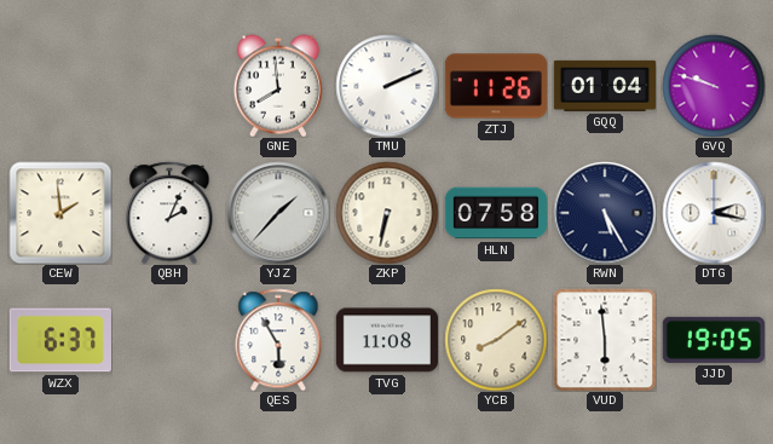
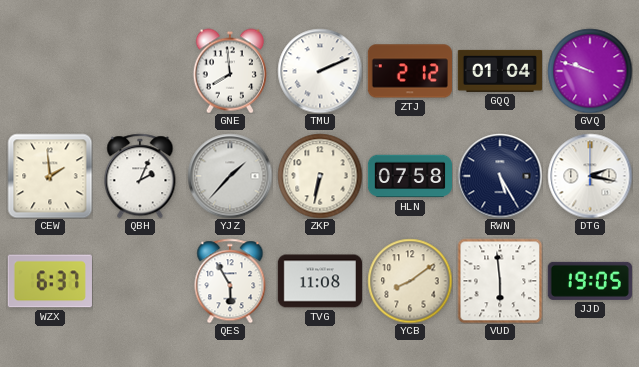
ZTJ: 11:26 -> 2:12 (409, 71)
